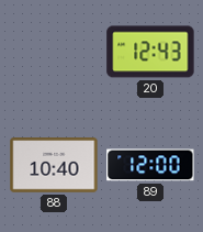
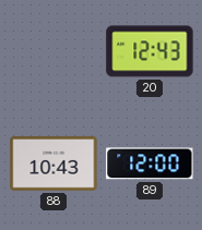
88: 10:40 -> 10:43 (54, 164)
